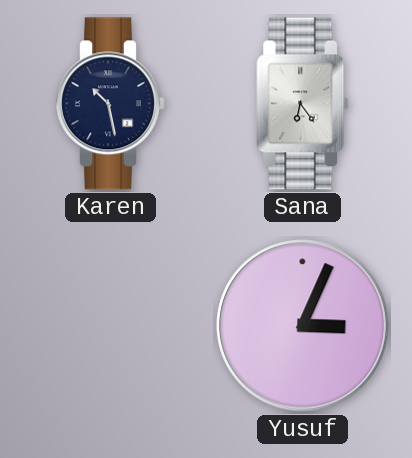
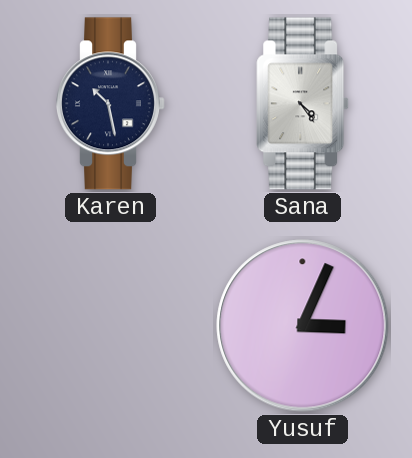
Sana: 6:24 -> 4:24 (303, 104)
